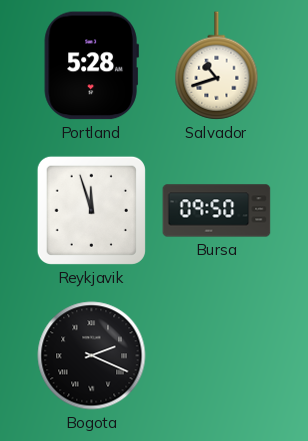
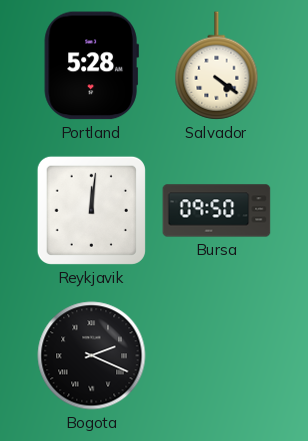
Salvador: 10:42 -> 4:21 (217, 66)
Reykjavik: 11:57 -> 12:01 (91, 210)
